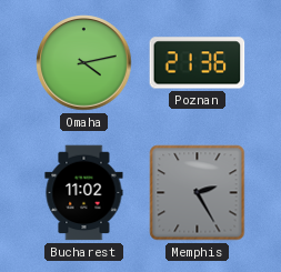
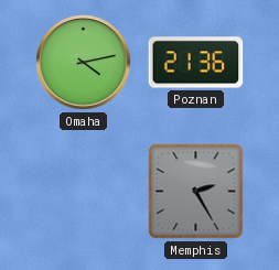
Bucharest: 11:02 -> none (84, 193)
